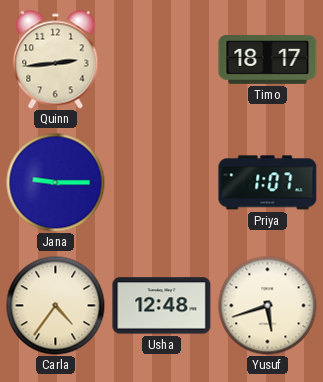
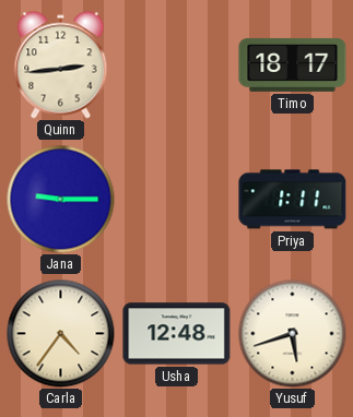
Priya: 1:07 -> 1:11 (293, 200)
